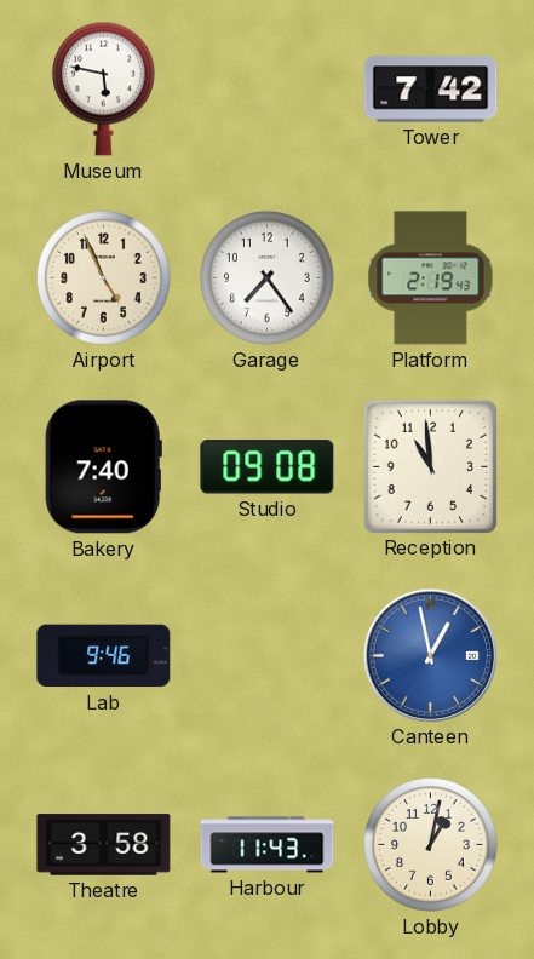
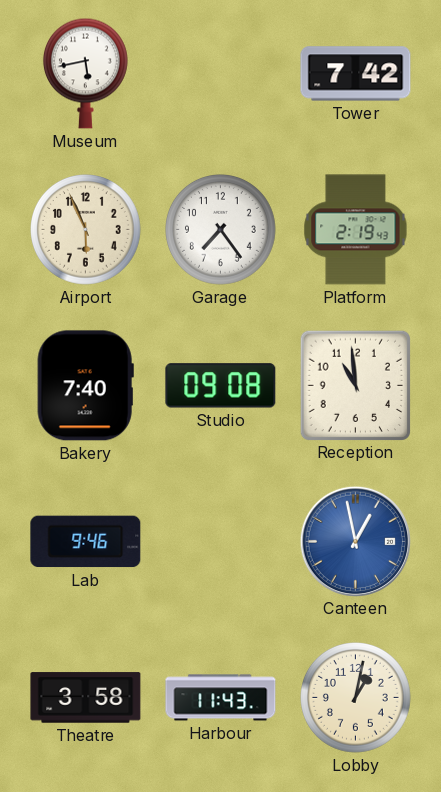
Museum: 5:47 -> 5:43 (85, 73)
Airport: 4:56 -> 5:56 (86, 230)
